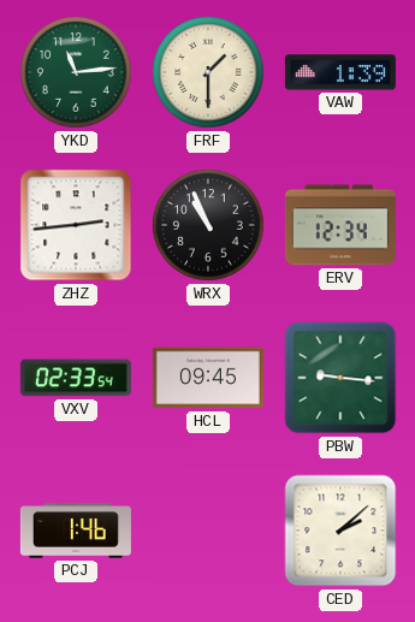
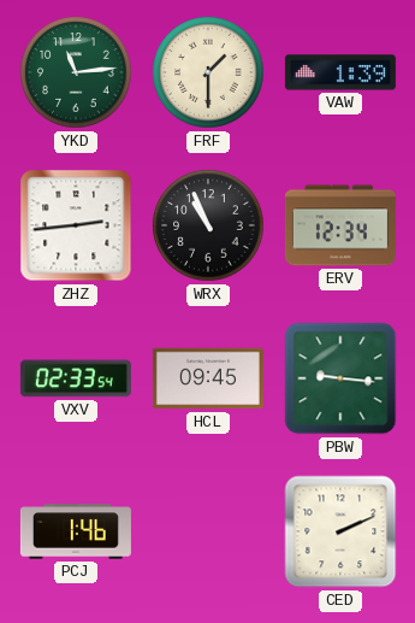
CED: 2:08 -> 2:11 (340, 531)
